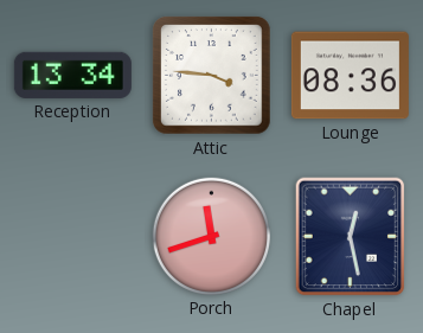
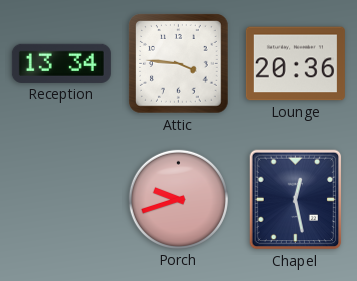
Lounge: 08:36 -> 20:36 (295, 64)
Porch: 11:42 -> 9:42 (178, 199)
